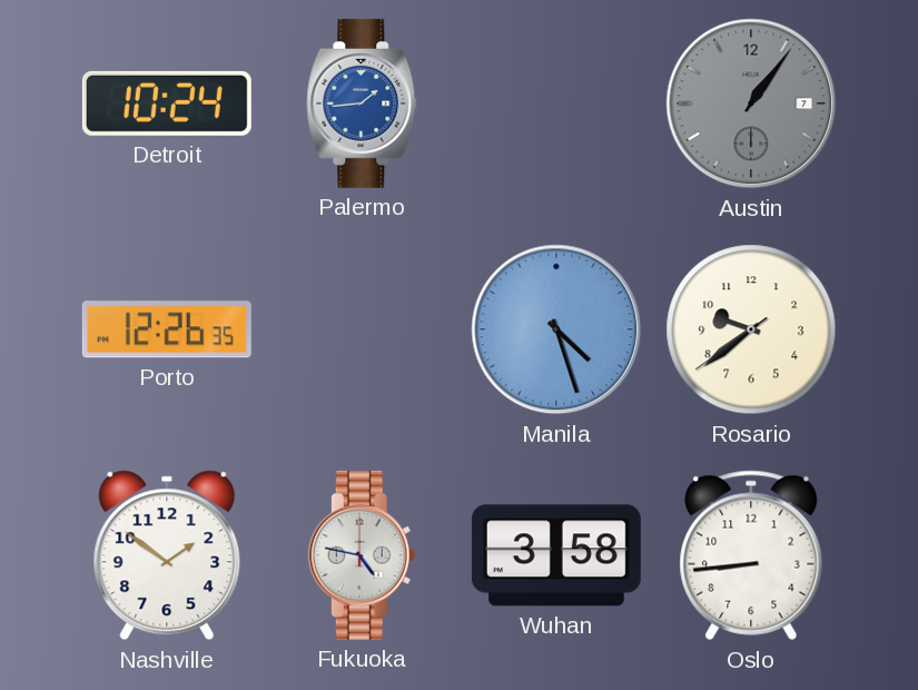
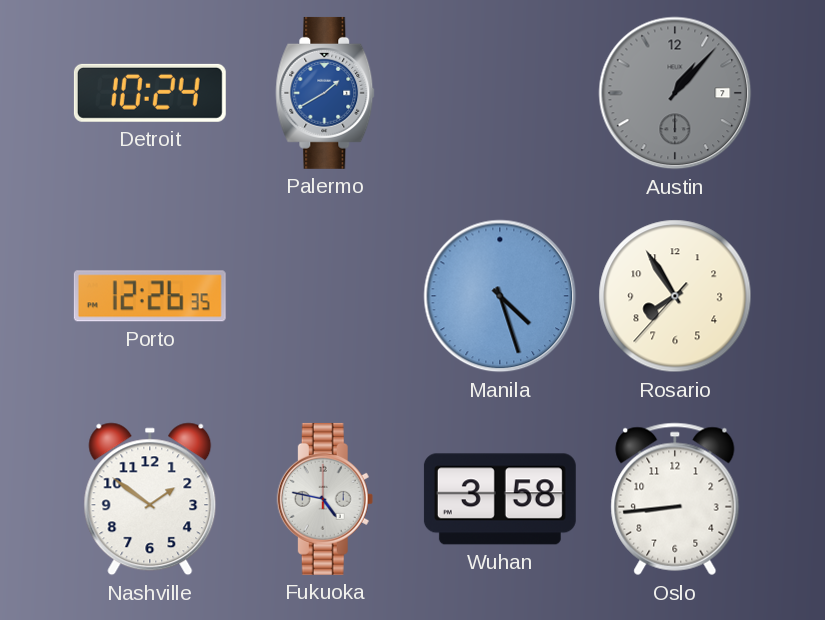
Palermo: 1:44 -> 1:40 (325, 93)
Austin: 1:06 -> 1:07 (675, 93)
Rosario: 9:38 -> 7:54 (675, 296)
